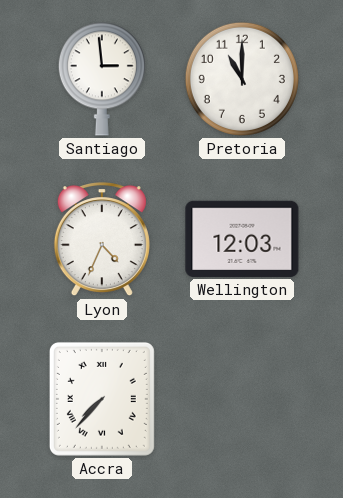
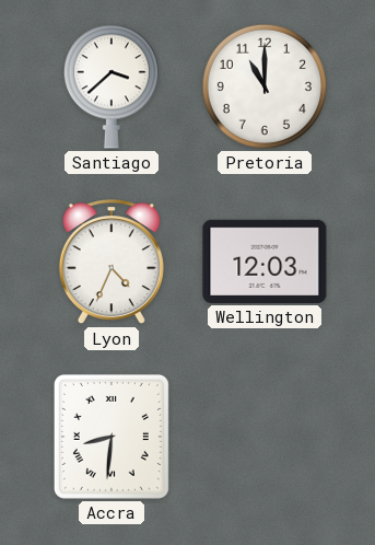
Santiago: 2:59 -> 3:38 (112, 86)
Accra: 7:37 -> 8:31 (112, 437)
